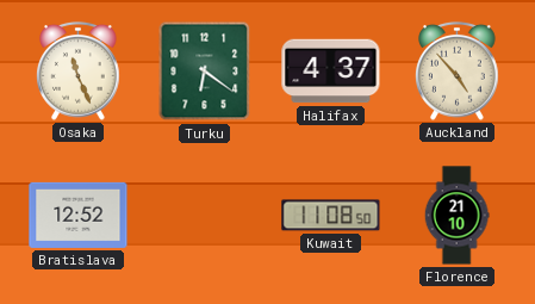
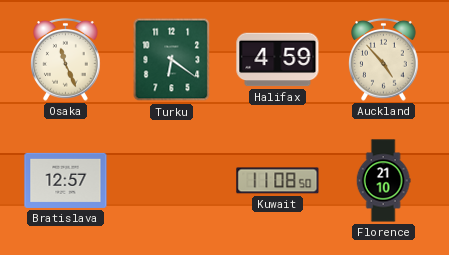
Halifax: 4:37 -> 4:59 (278, 60)
Bratislava: 12:52 -> 12:57 (66, 180)
